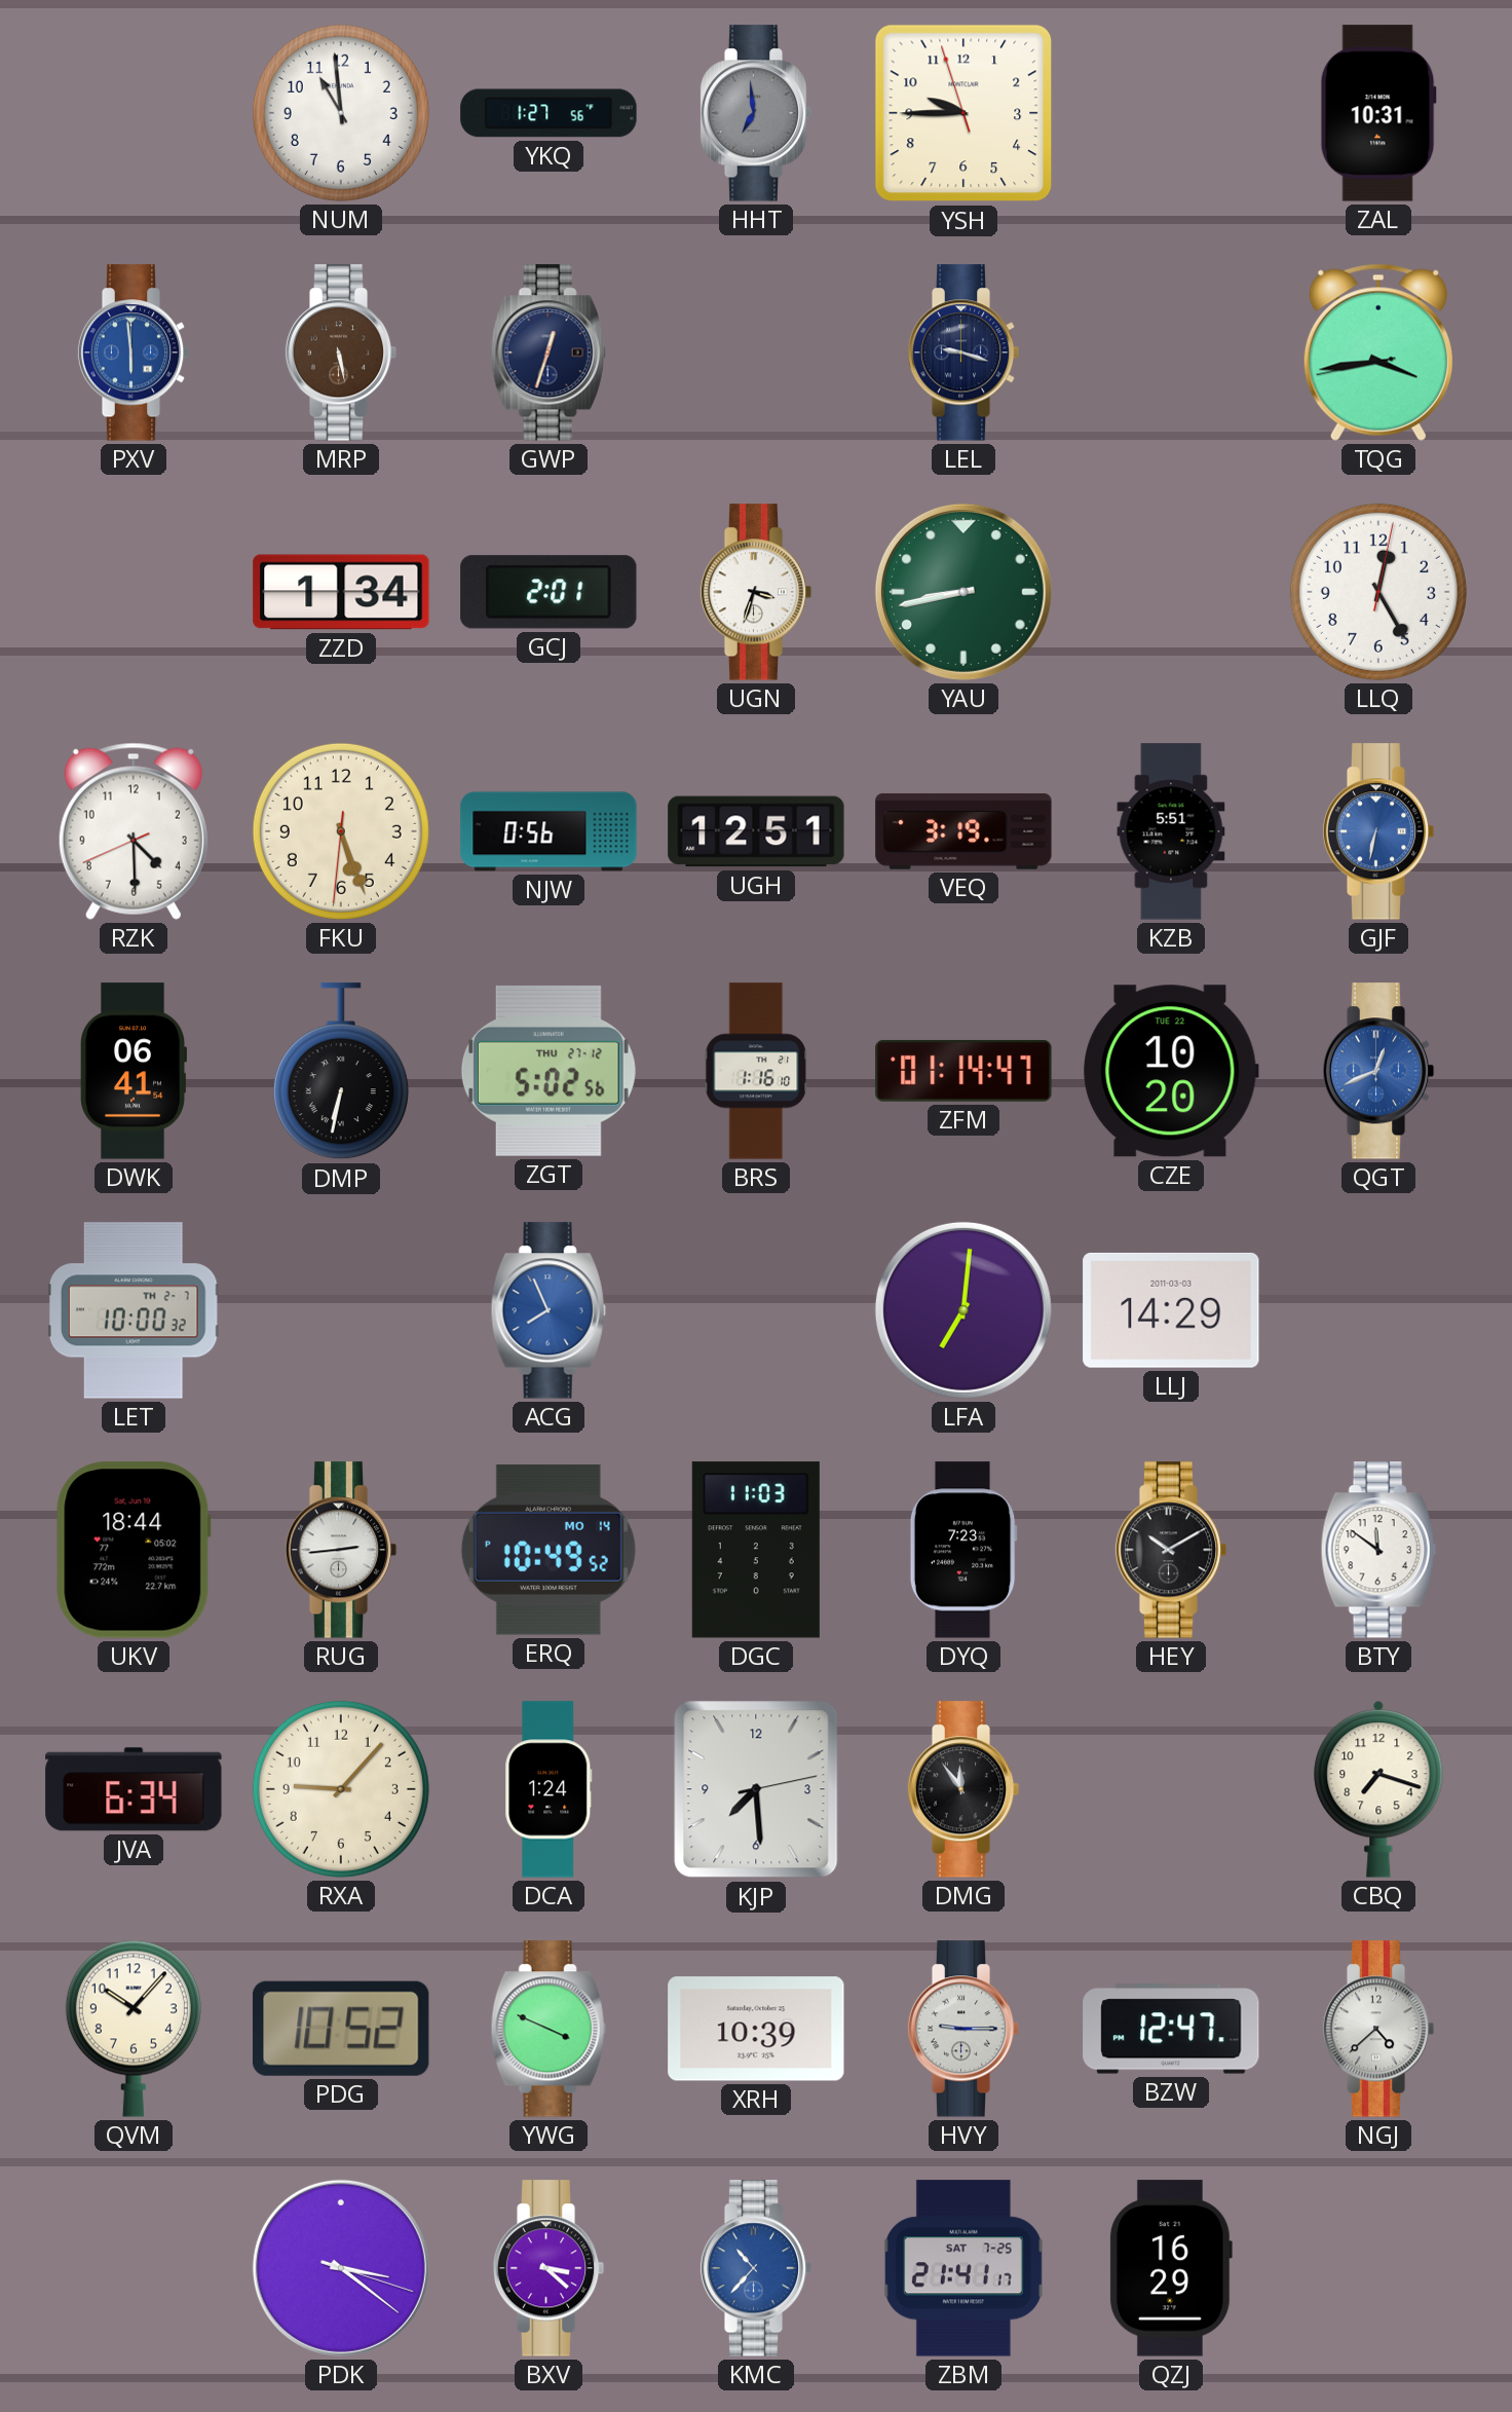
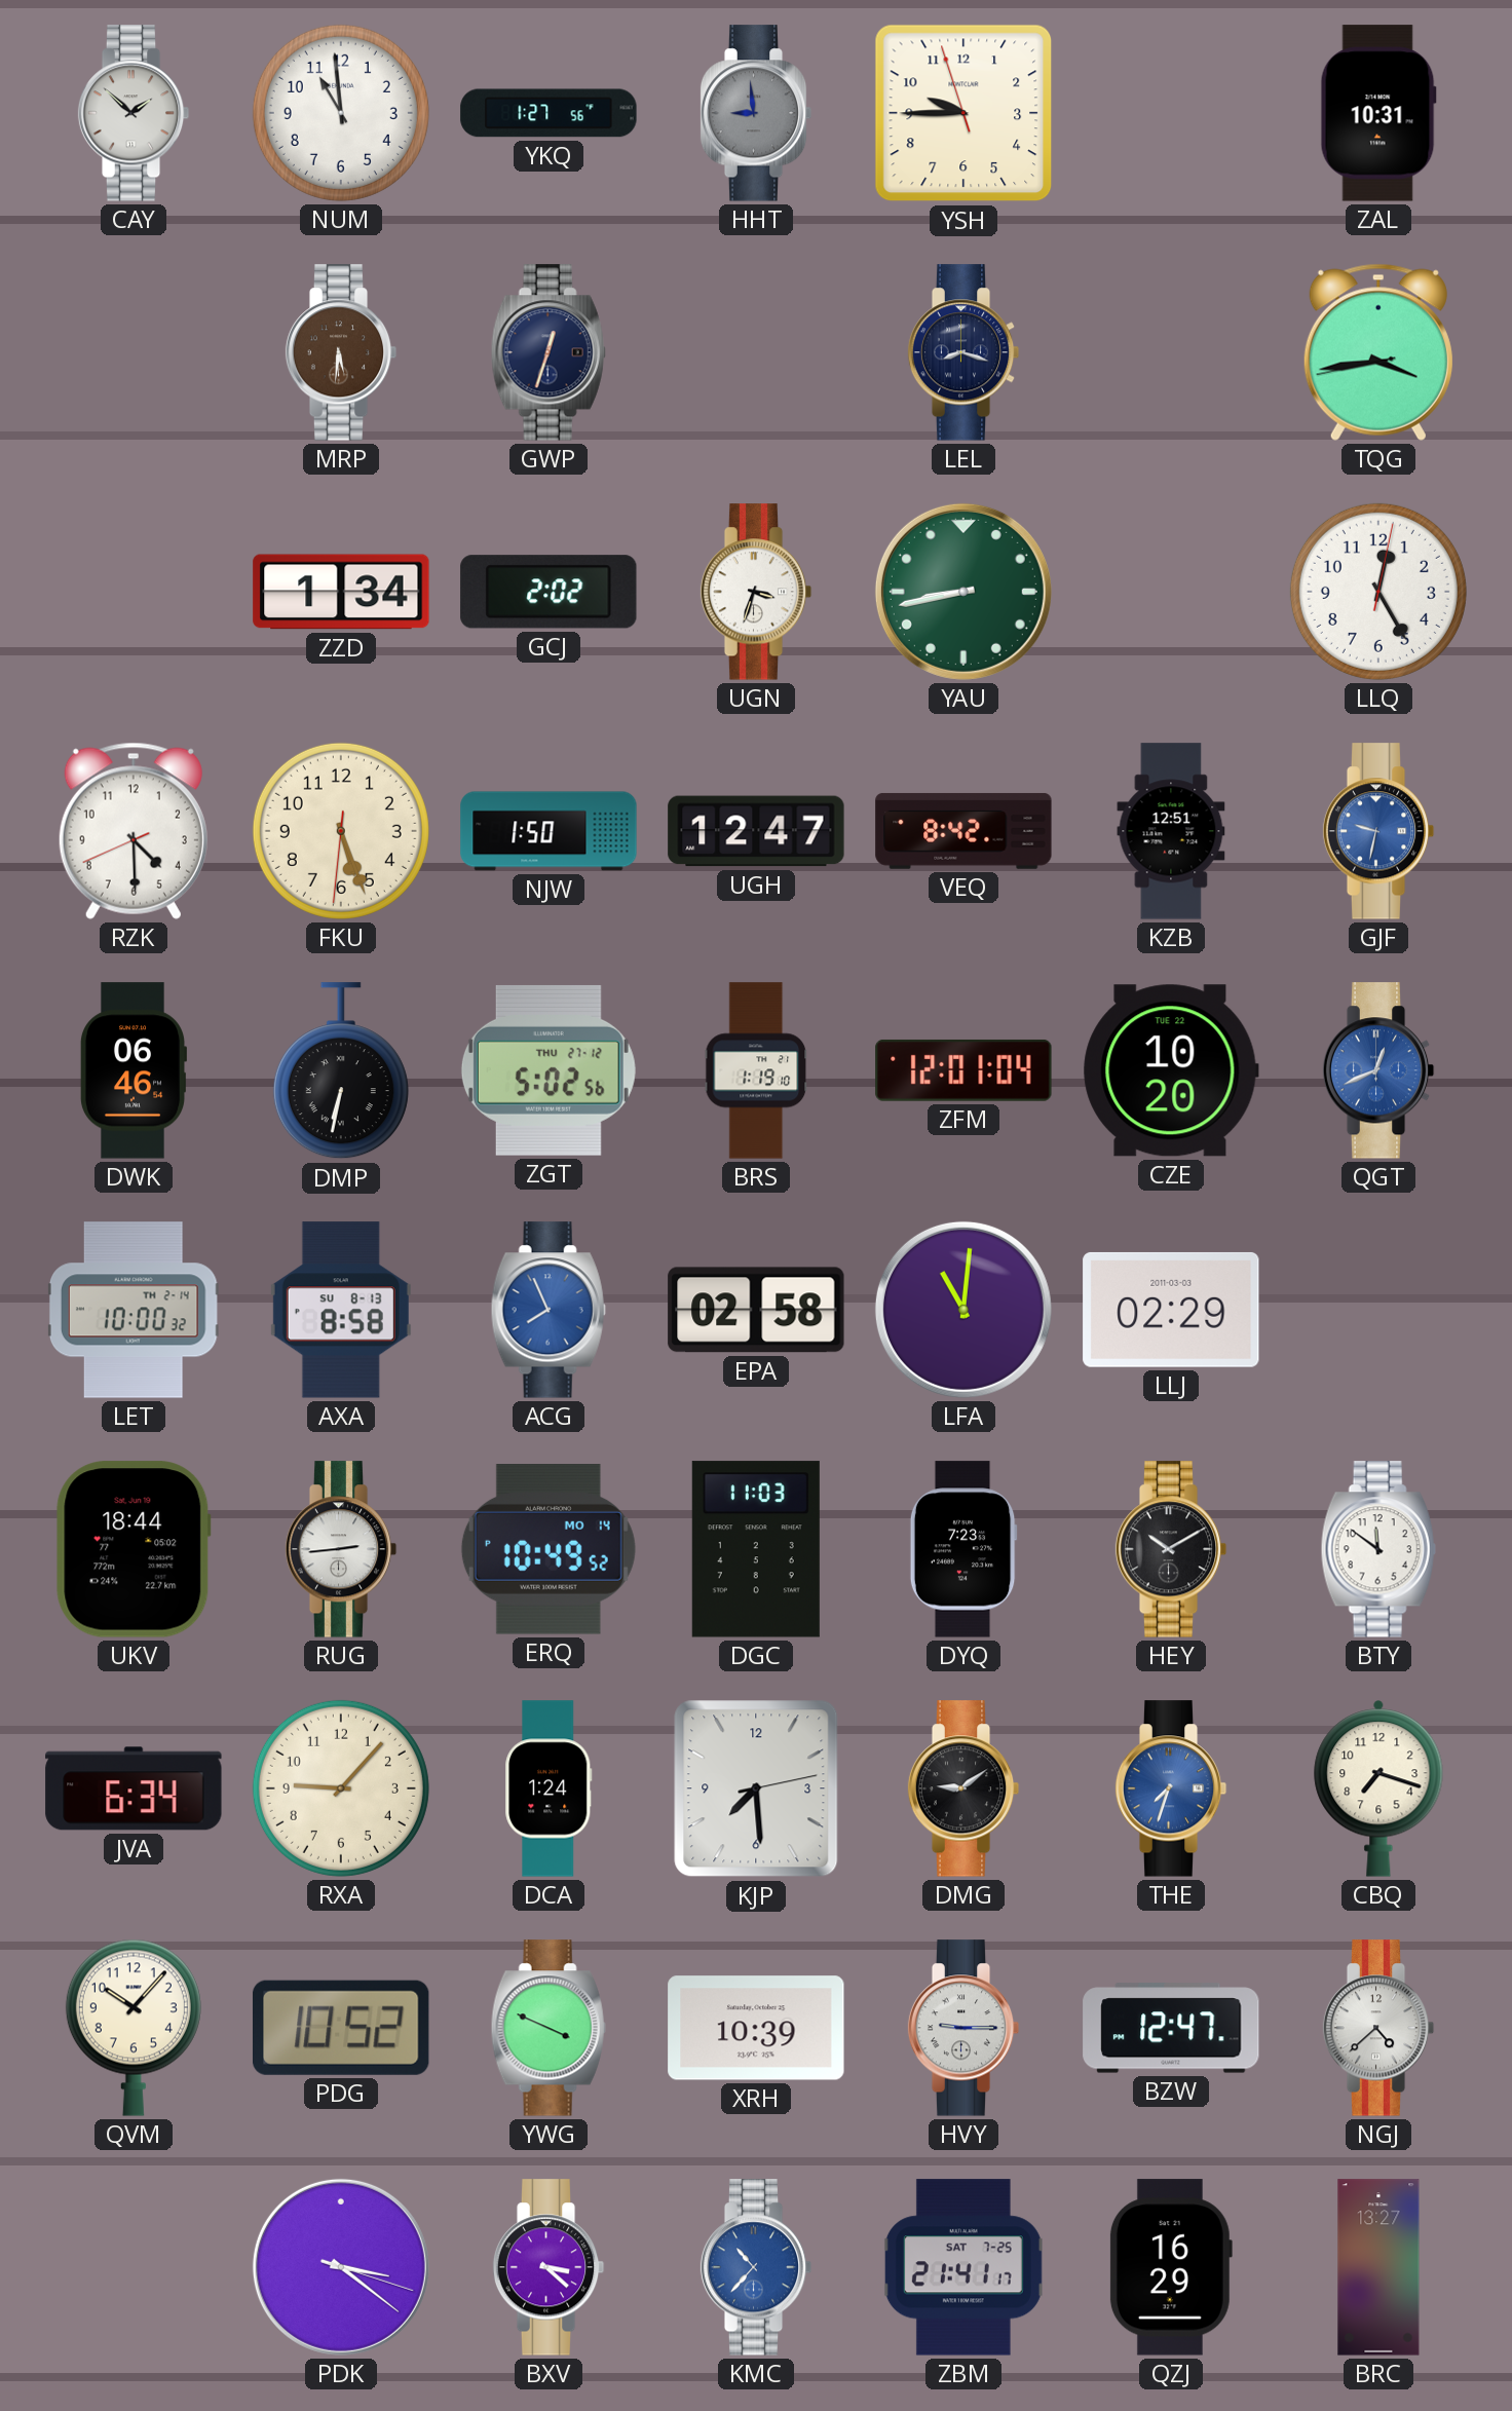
CAY: none -> 1:52 (134, 113)
HHT: 6:59 -> 8:59 (756, 113)
PXV: 5:59 -> none (134, 352)
MRP: 5:28 -> 5:31 (341, 352)
LEL: 9:18 -> 8:18 (963, 352)
GCJ: 2:01 -> 2:02 (549, 592)
NJW: 0:56 -> 1:50 (549, 831)
UGH: 12:51 -> 12:47 (756, 831)
VEQ: 3:19 -> 8:42 (963, 831)
KZB: 5:51 -> 12:51 (1171, 831)
GJF: 6:32 -> 9:32 (1378, 831)
DWK: 06:41 -> 06:46 (133, 1070)
BRS: 1:16 -> 1:19 (756, 1070)
ZFM: 01:14 -> 12:01 (963, 1070)
LET date: TH 2-7 -> TH 2-14 (134, 1310)
AXA: none -> 8:58 (341, 1310)
EPA: none -> 02:58 (756, 1310)
LFA: 7:01 -> 11:01 (963, 1310)
LLJ: 14:29 -> 02:29 (1171, 1310)
DMG: 11:54 -> 9:09 (963, 1788)
THE: none -> 7:33 (1171, 1788)
BRC: none -> 13:27 (1378, 2267)
